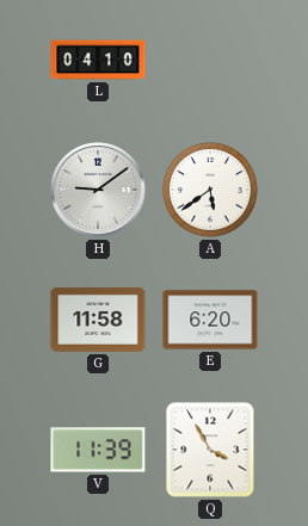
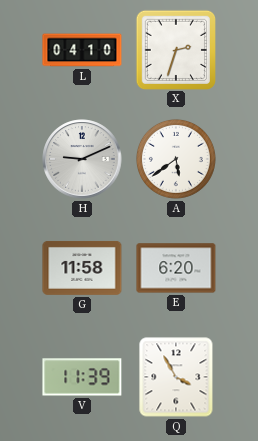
X: none -> 2:33 (175, 49)
H: 9:09 -> 9:11 (82, 159)
